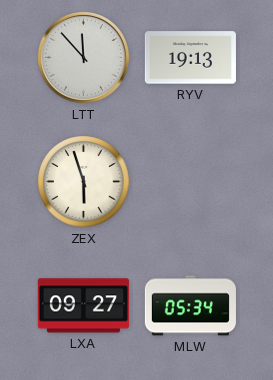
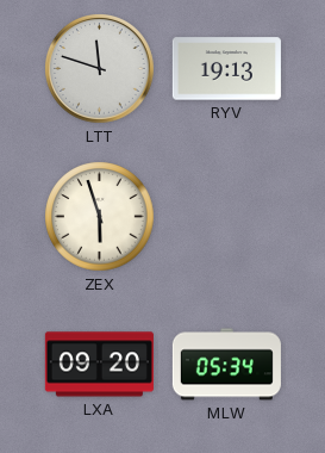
LTT: 11:53 -> 11:48 (100, 69)
LXA: 09:27 -> 09:20 (99, 365)
